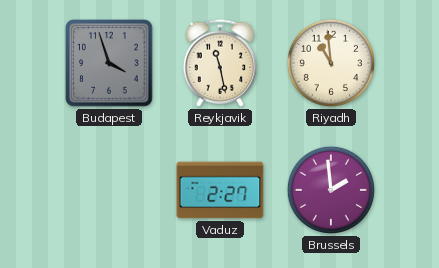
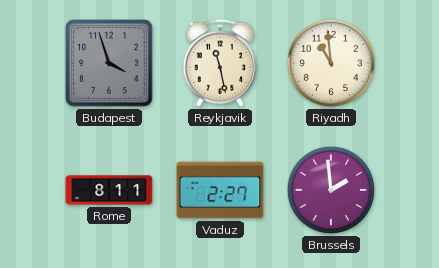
Rome: none -> 8:11 (109, 190)
